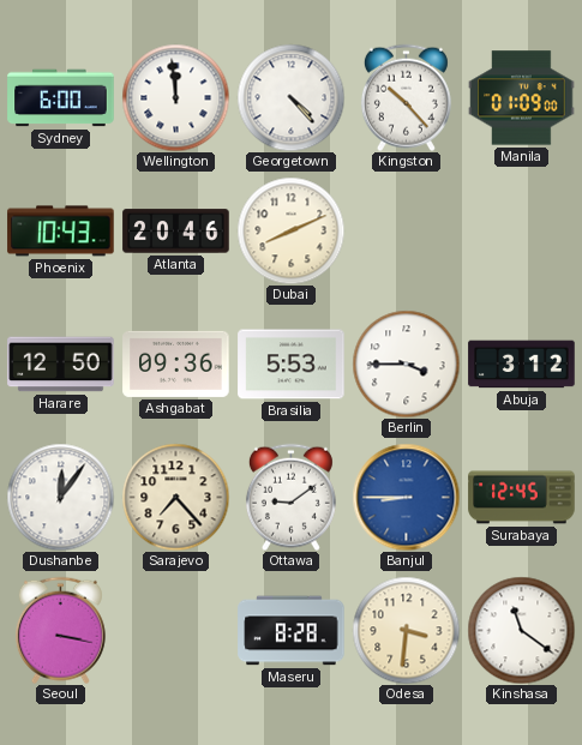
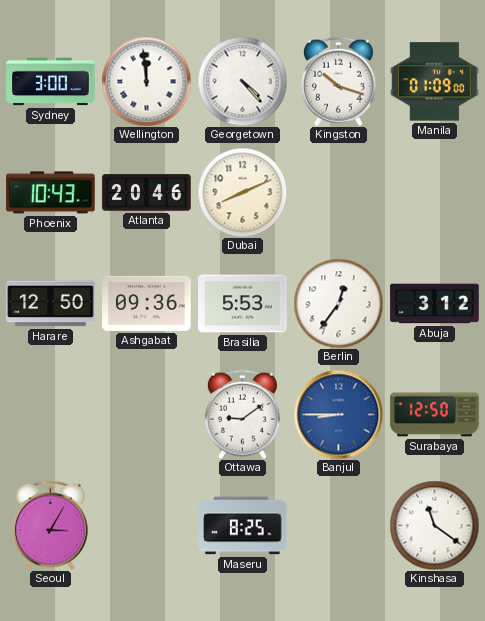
Sydney: 6:00 -> 3:00 (51, 82)
Kingston: 10:23 -> 10:18 (338, 81)
Berlin: 3:45 -> 12:36 (338, 303)
Dushanbe: 12:06 -> none (60, 497)
Sarajevo: 7:23 -> none (175, 497)
Surabaya: 12:45 -> 12:50 (435, 415)
Seoul: 3:17 -> 3:05 (50, 525)
Maseru: 8:28 -> 8:25 (243, 526)
Odesa: 3:31 -> none (406, 630)
